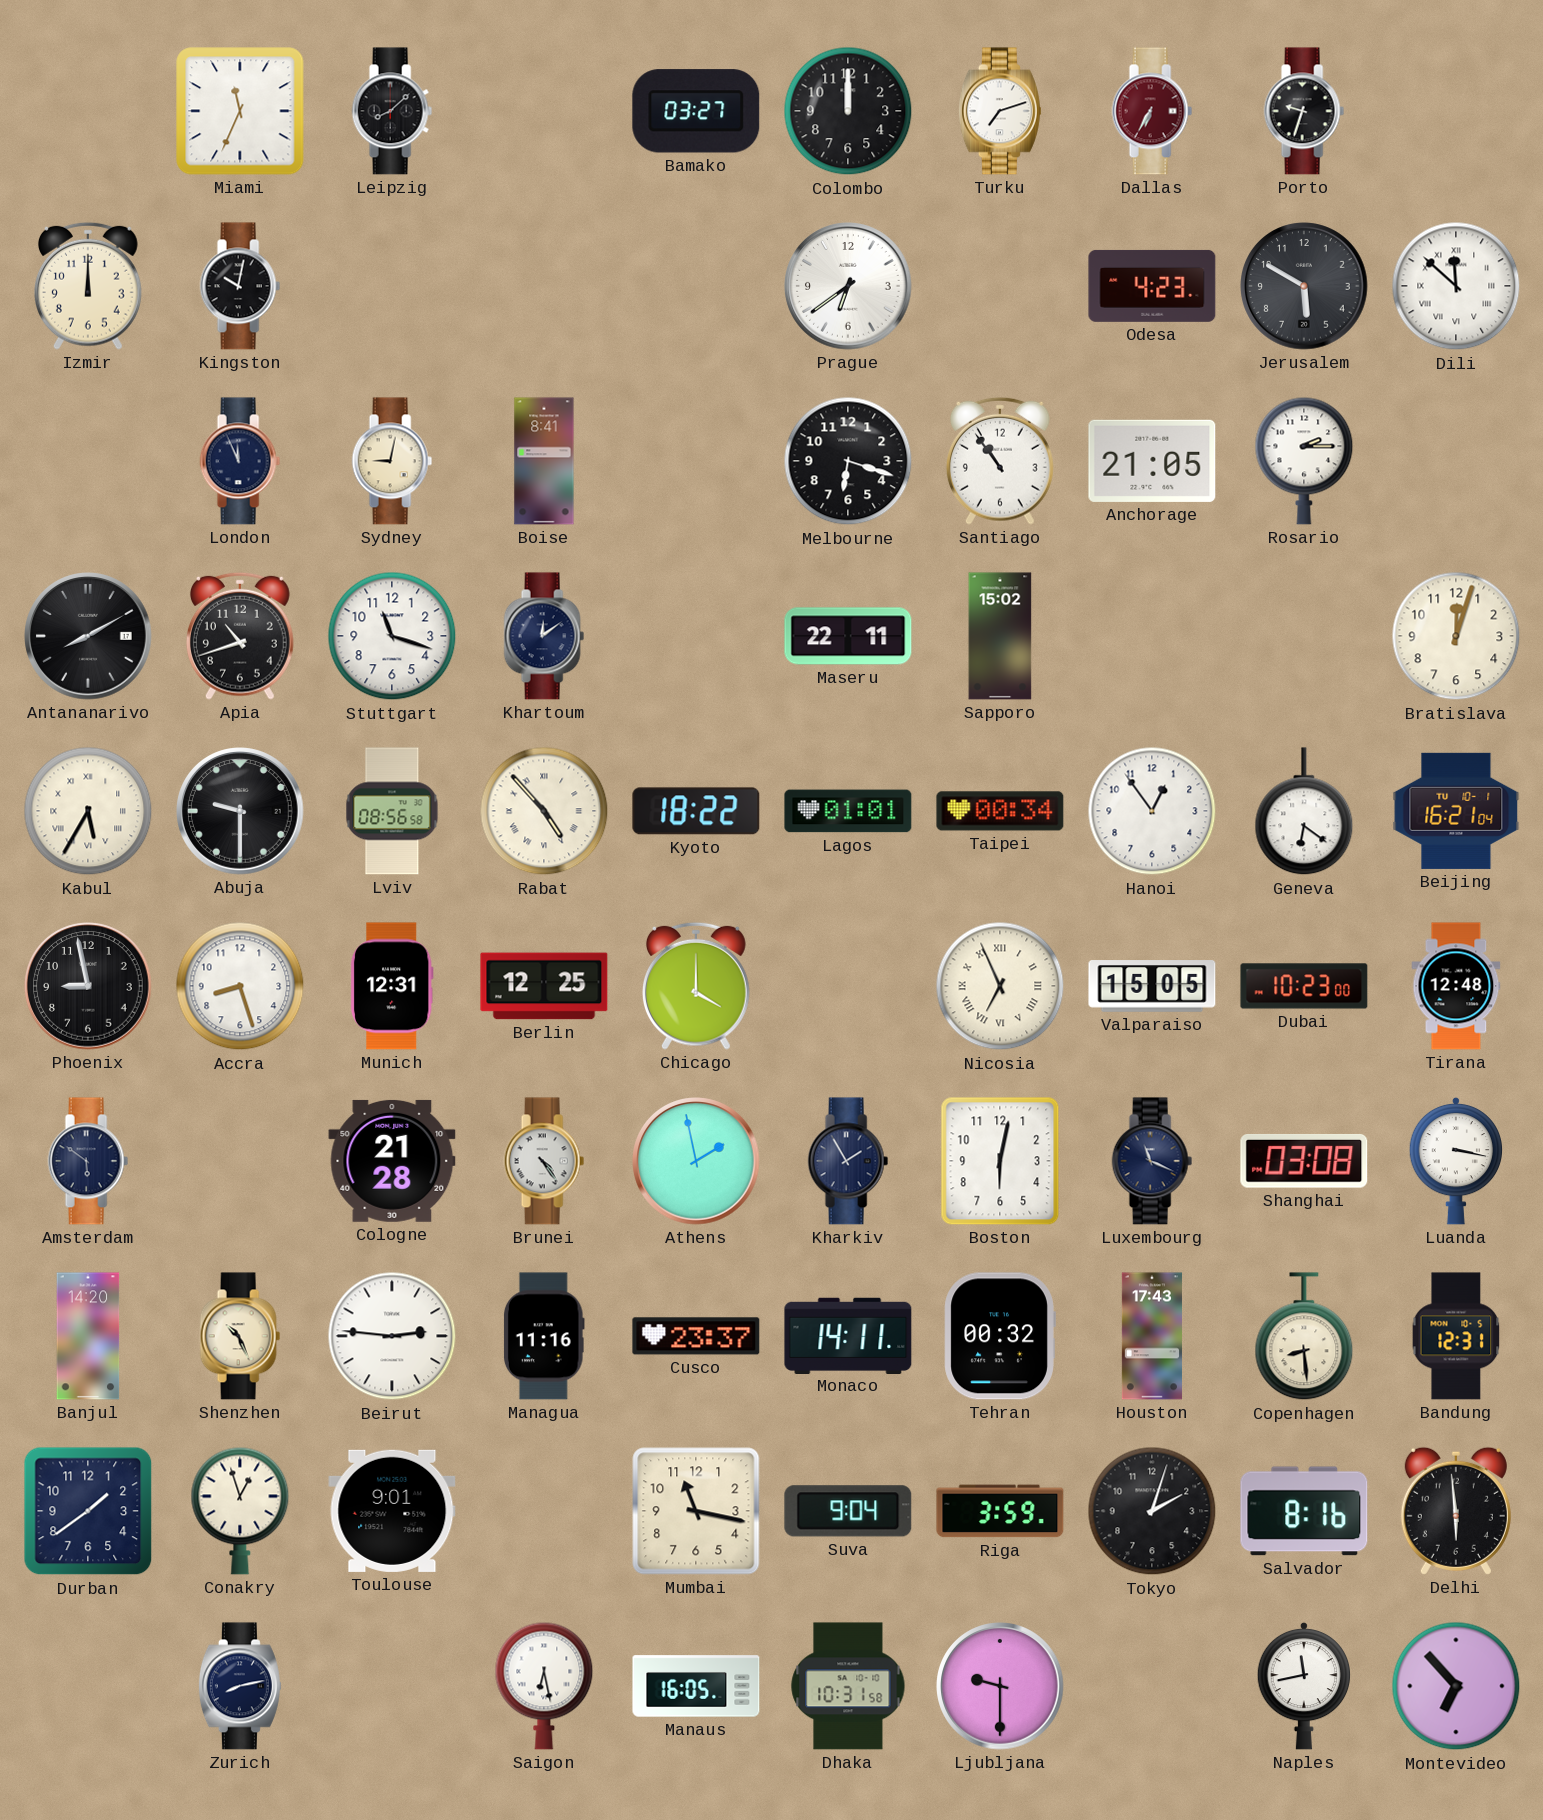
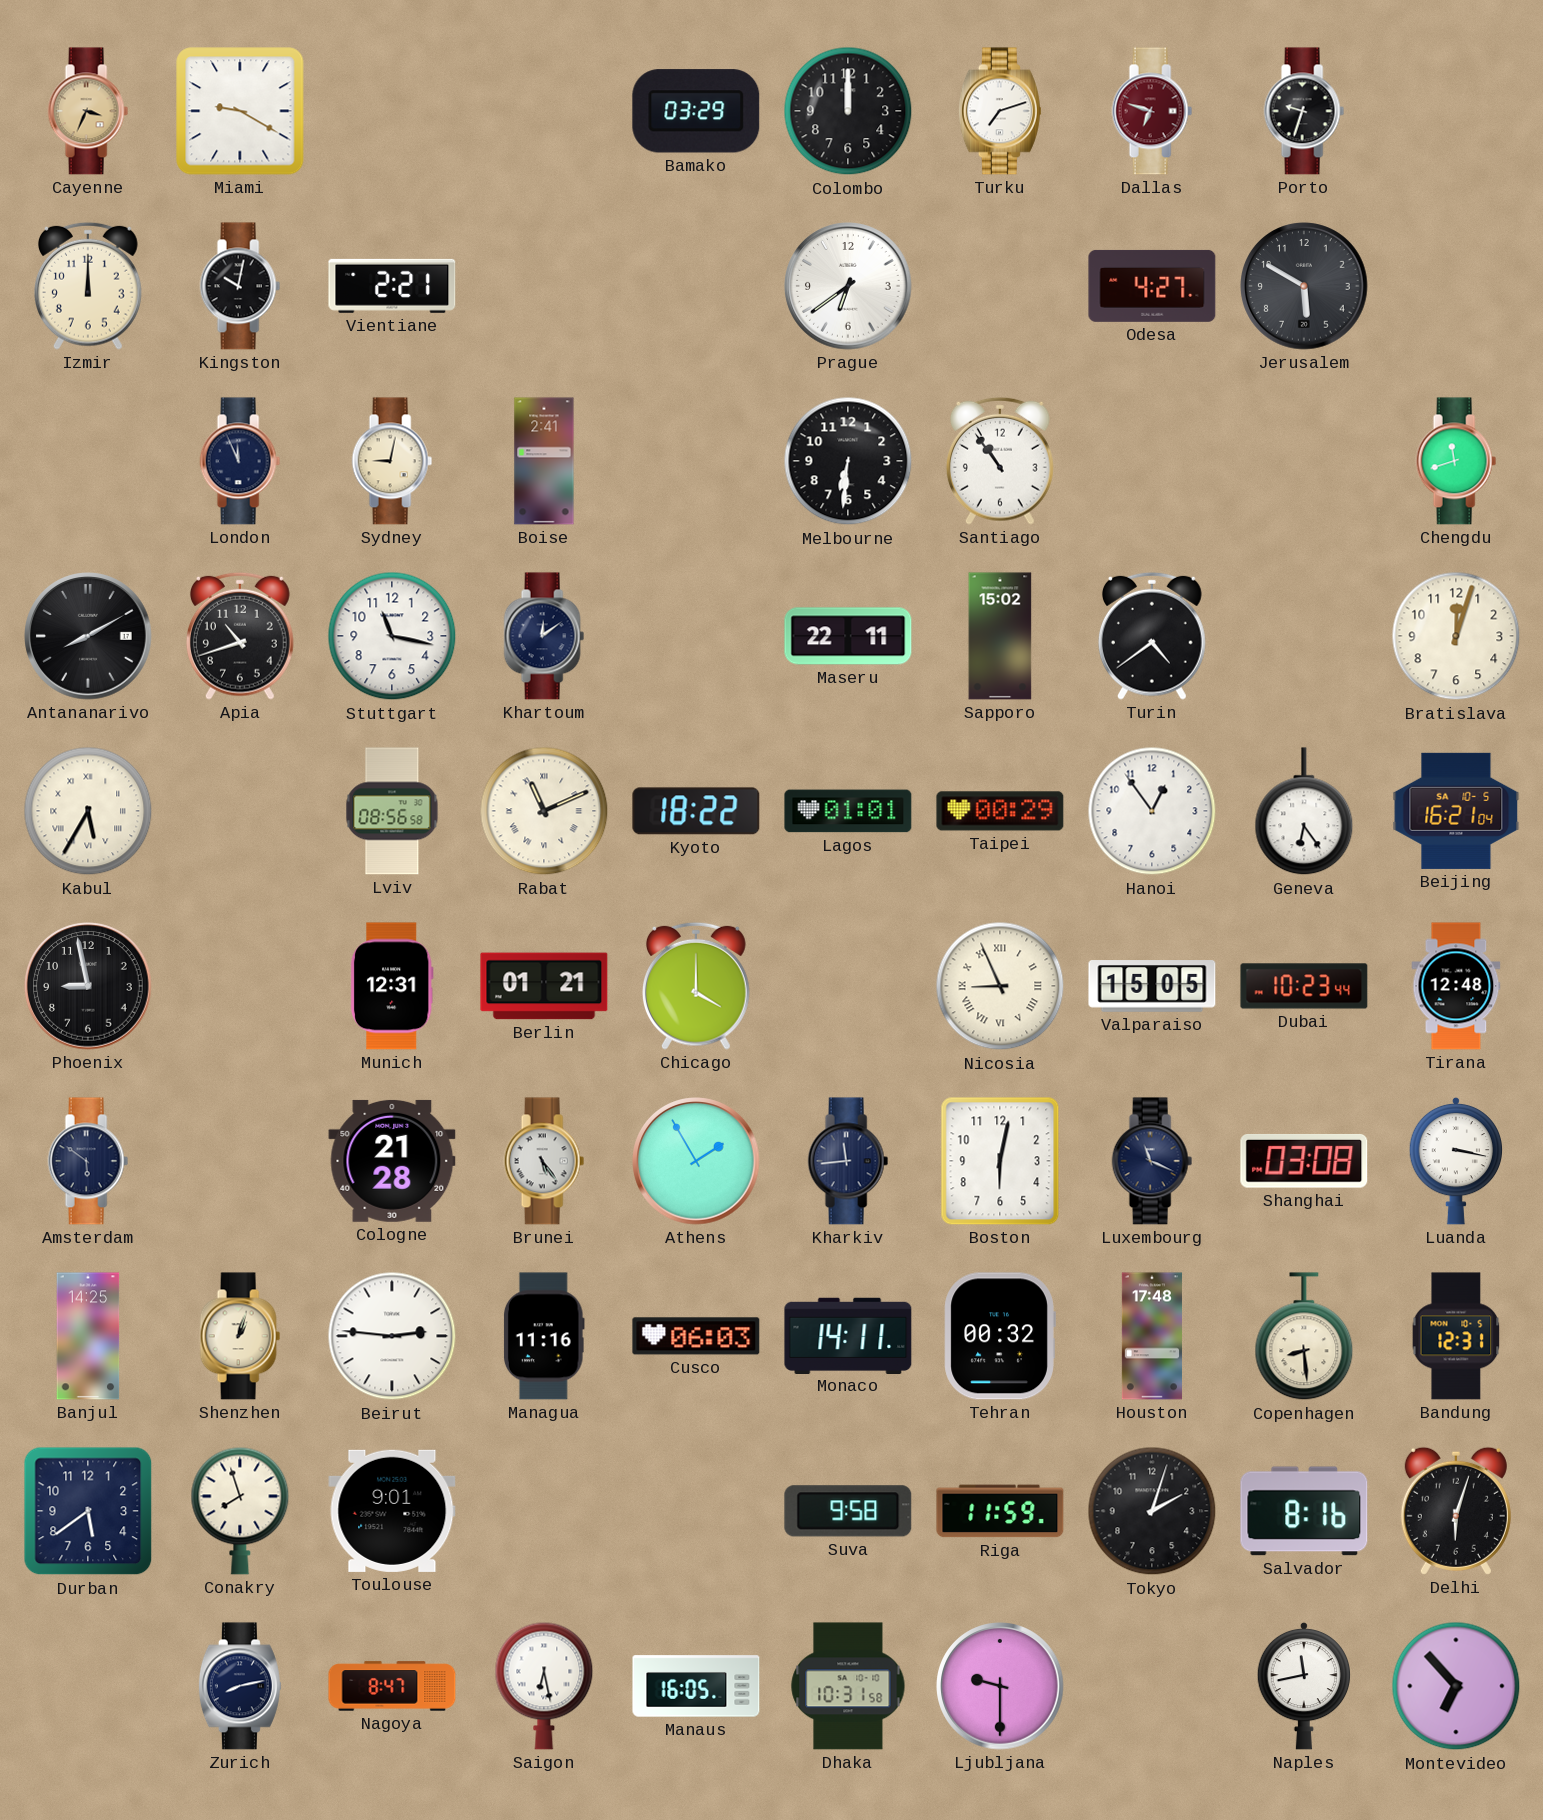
Cayenne: none -> 3:34 (88, 111)
Miami: 11:34 -> 9:20 (240, 111)
Leipzig: 8:08 -> none (392, 111)
Bamako: 03:27 -> 03:29 (696, 111)
Dallas: 6:35 -> 6:48 (1152, 111)
Vientiane: none -> 2:21 (392, 286)
Odesa: 4:23 -> 4:27 (1152, 286)
Dili: 11:52 -> none (1456, 286)
Boise: 8:41 -> 2:41 (544, 461)
Melbourne: 6:18 -> 6:31 (848, 461)
Anchorage: 21:05 -> none (1152, 461)
Rosario: 2:15 -> none (1304, 461)
Chengdu: none -> 11:42 (1456, 461)
Stuttgart: 11:18 -> 11:17 (392, 636)
Turin: none -> 4:39 (1152, 636)
Abuja: 9:30 -> none (240, 811)
Rabat: 4:53 -> 11:11 (544, 811)
Taipei: 00:34 -> 00:29 (1000, 811)
Geneva: 6:21 -> 6:24 (1304, 812)
Beijing date: TU 10-1 -> SA 10-5 (1456, 811)
Accra: 8:27 -> none (240, 986)
Berlin: 12:25 -> 01:21 (544, 986)
Nicosia: 6:56 -> 8:56 (1000, 986)
Dubai: 10:23:00 -> 10:23:44 (1304, 986)
Brunei: 4:24 -> 5:24 (544, 1161)
Athens: 1:58 -> 1:55 (696, 1161)
Kharkiv: 1:55 -> 11:44 (848, 1161)
Banjul: 14:20 -> 14:25 (88, 1336)
Shenzhen: 10:26 -> 1:03 (240, 1336)
Cusco: 23:37 -> 06:03 (696, 1336)
Houston: 17:43 -> 17:48 (1152, 1336)
Durban: 1:39 -> 5:39 (88, 1511)
Conakry: 12:57 -> 7:57 (240, 1511)
Mumbai: 11:17 -> none (696, 1511)
Suva: 9:04 -> 9:58 (848, 1511)
Riga: 3:59 -> 11:59 (1000, 1511)
Delhi: 5:59 -> 6:03 (1456, 1511)
Nagoya: none -> 8:47 (392, 1686)
